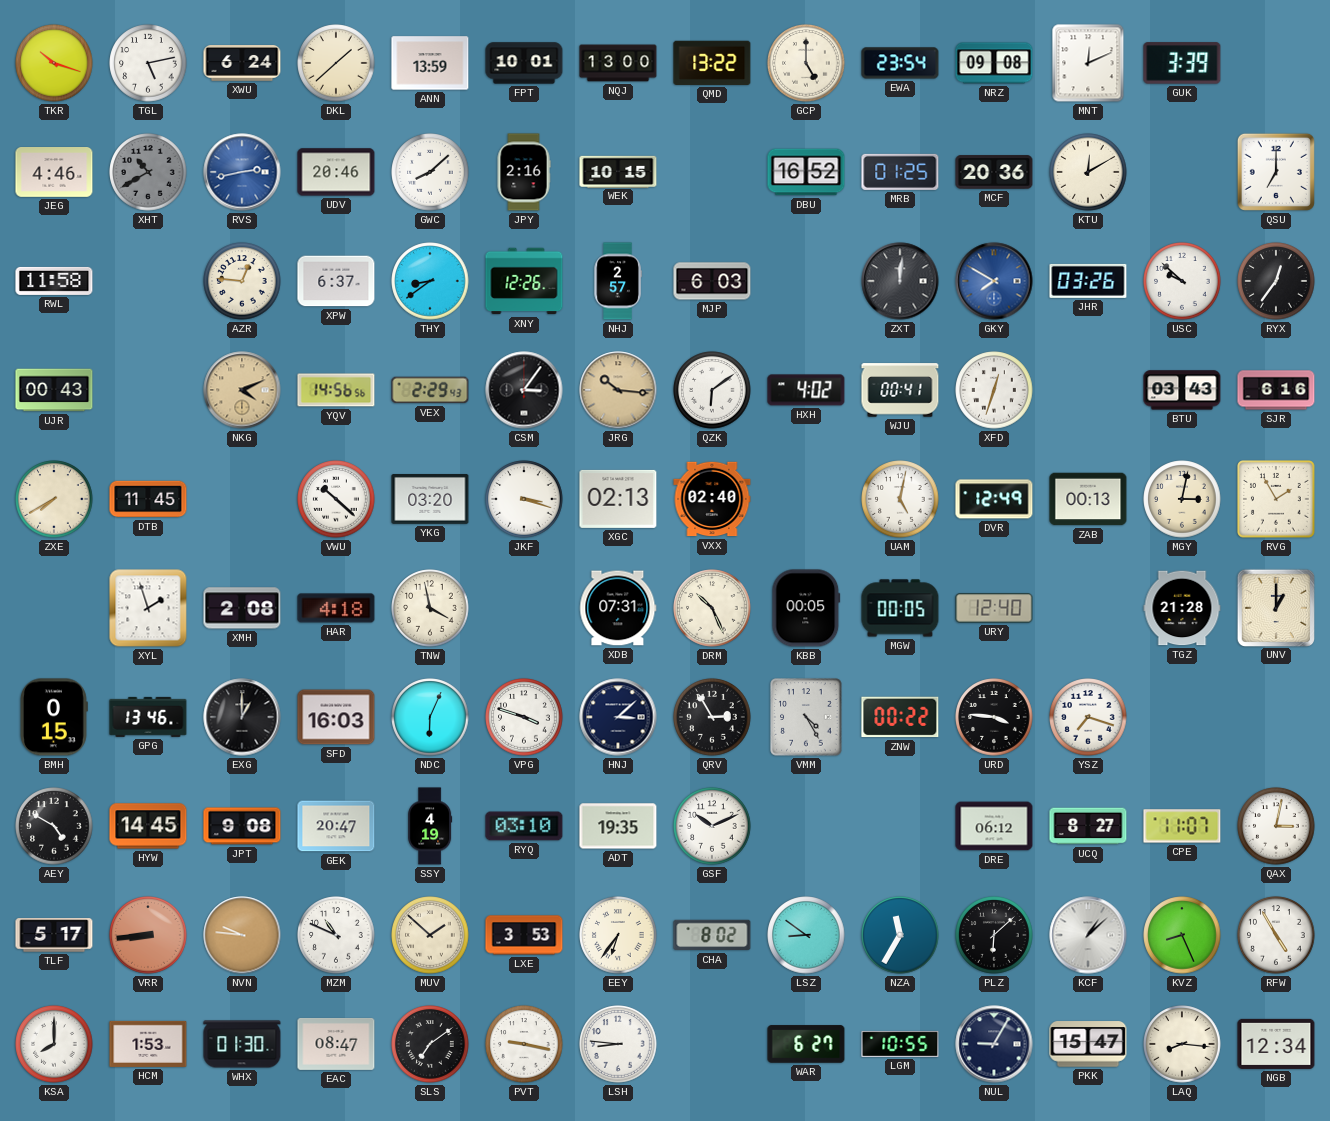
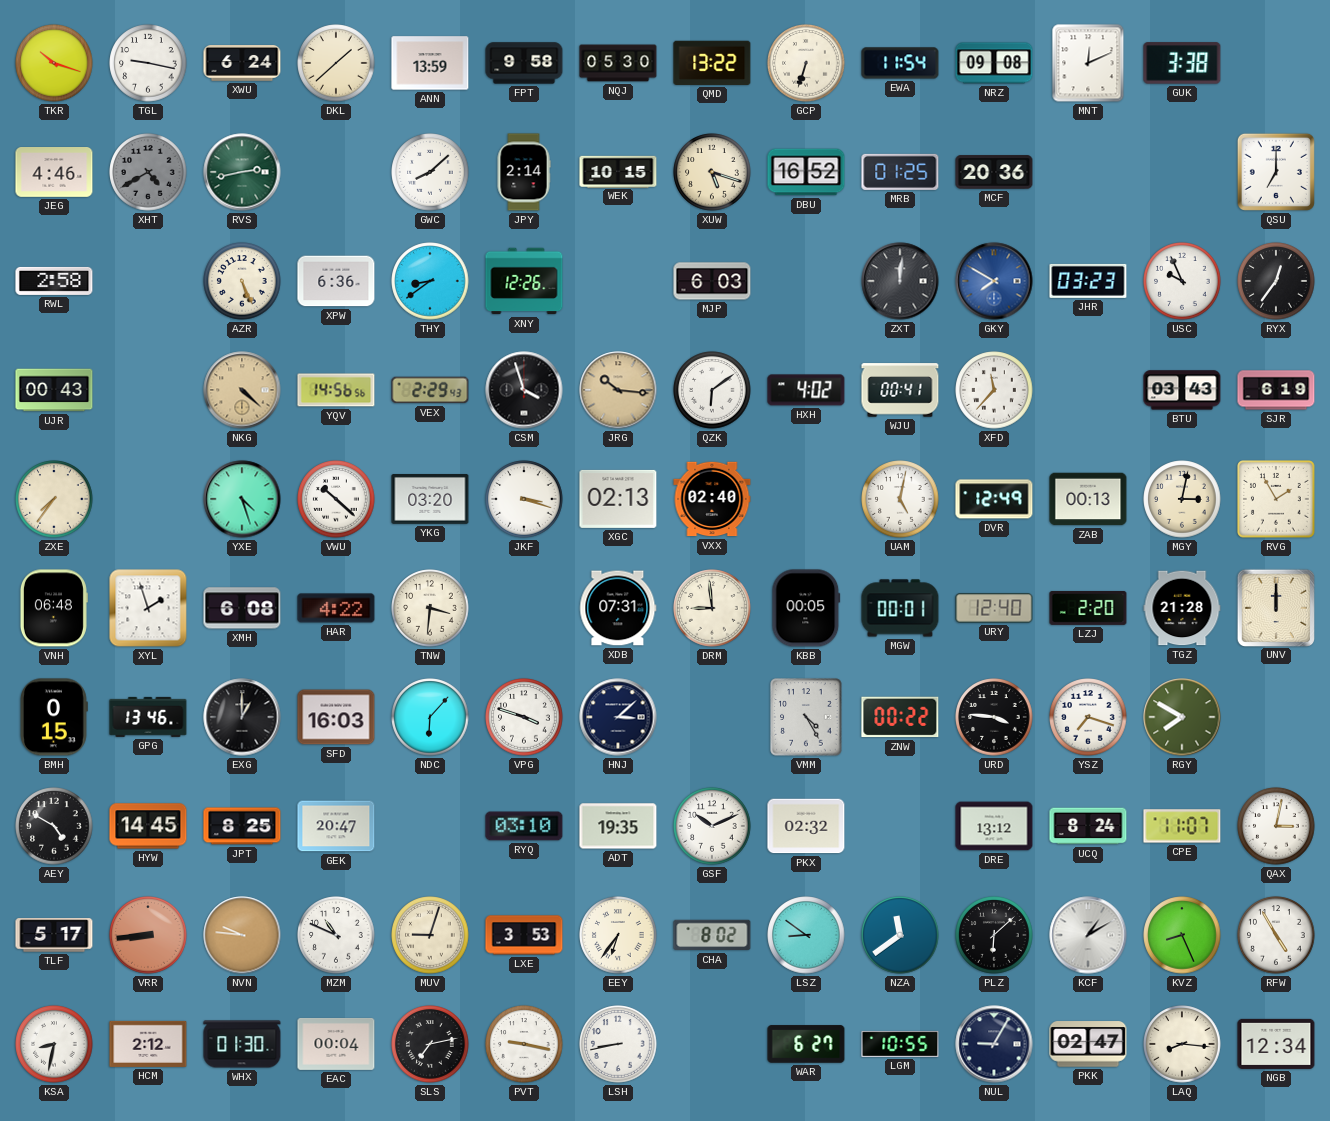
TGL: 5:13 -> 9:17 (148, 63)
FPT: 10:01 -> 9:58 (524, 63)
NQJ: 13:00 -> 05:30 (618, 63)
GCP: 5:00 -> 6:33 (806, 63)
EWA: 23:54 -> 11:54 (900, 63)
GUK: 3:39 -> 3:38 (1182, 63)
XHT: 10:40 -> 4:40 (148, 172)
RVS dial: blue -> green (242, 172)
UDV: 20:46 -> none (336, 172)
JPY: 2:16 -> 2:14 (524, 172)
XUW: none -> 5:18 (712, 172)
KTU: 12:10 -> none (1088, 172)
RWL: 11:58 -> 2:58 (54, 281)
AZR: 12:46 -> 5:26 (242, 281)
XPW: 6:37 -> 6:36 (336, 281)
NHJ: 2:57 -> none (618, 281)
JHR: 03:26 -> 03:23 (1088, 281)
USC: 9:52 -> 9:56 (1182, 281)
NKG: 4:11 -> 4:22 (242, 390)
CSM: 3:06 -> 3:57 (524, 390)
XFD: 12:33 -> 11:37 (994, 390)
SJR: 6:16 -> 6:19 (1276, 390)
ZXE: 7:40 -> 7:36 (54, 499)
DTB: 11:45 -> none (148, 499)
YXE: none -> 4:27 (242, 499)
VNH: none -> 06:48 (53, 608)
XMH: 2:08 -> 6:08 (242, 608)
HAR: 4:18 -> 4:22 (336, 608)
TNW: 3:58 -> 3:31 (430, 608)
DRM: 10:26 -> 8:59 (712, 608)
MGW: 00:05 -> 00:01 (900, 608)
LZJ: none -> 2:20 (1088, 608)
UNV: 1:00 -> 12:00 (1275, 607)
NDC: 6:04 -> 6:07 (430, 717)
QRV: 2:55 -> none (712, 717)
RGY: none -> 7:50 (1182, 717)
JPT: 9:08 -> 8:25 (242, 826)
SSY: 4:19 -> none (430, 826)
PKX: none -> 02:32 (806, 826)
DRE: 06:12 -> 13:12 (994, 826)
UCQ: 8:27 -> 8:24 (1088, 826)
MUV: 1:52 -> 9:03 (430, 935)
NZA: 11:35 -> 11:39 (900, 935)
KCF: 1:08 -> 1:10 (1088, 935)
KSA: 8:00 -> 8:32 (54, 1044)
HCM: 1:53 -> 2:12 (148, 1044)
EAC: 08:47 -> 00:04 (336, 1044)
SLS: 7:09 -> 7:13 (430, 1044)
LSH: 8:46 -> 8:43 (618, 1044)
PKK: 15:47 -> 02:47 (1088, 1044)
